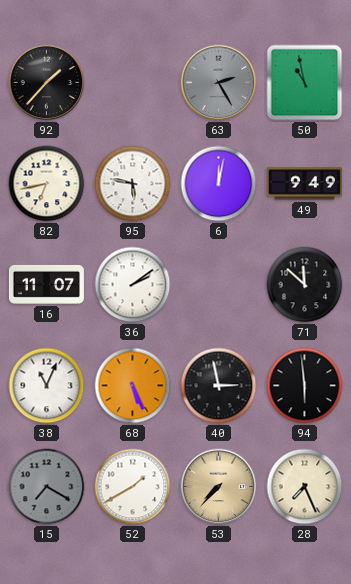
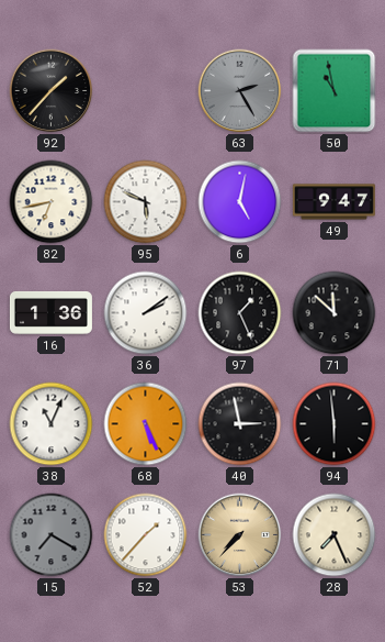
95: 5:47 -> 5:49 (146, 202)
6: 12:02 -> 5:02 (240, 202)
49: 9:49 -> 9:47 (333, 202)
16: 11:07 -> 1:36 (50, 312)
97: none -> 1:26 (240, 313)
52: 1:40 -> 1:37 (146, 535)
